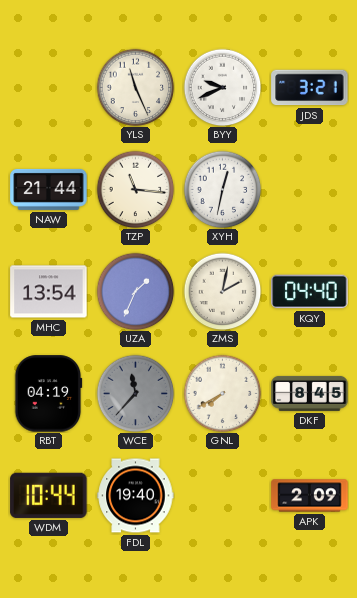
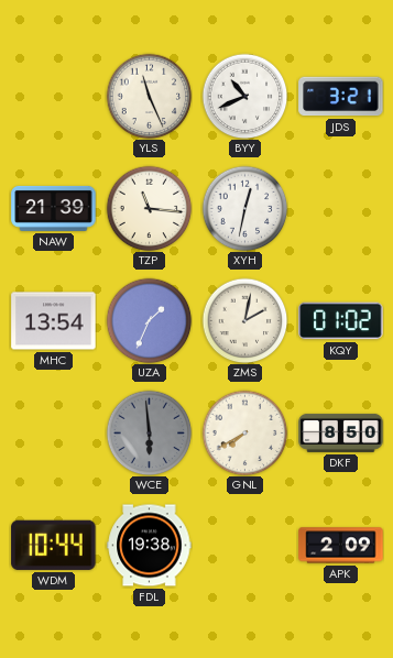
BYY: 9:41 -> 10:41 (244, 96)
NAW: 21:44 -> 21:39 (54, 208)
KQY: 04:40 -> 01:02 (341, 321)
RBT: 04:19 -> none (48, 394)
WCE: 11:37 -> 5:59 (149, 432)
DKF: 8:45 -> 8:50 (341, 432)
FDL: 19:40 -> 19:38 (150, 546)
